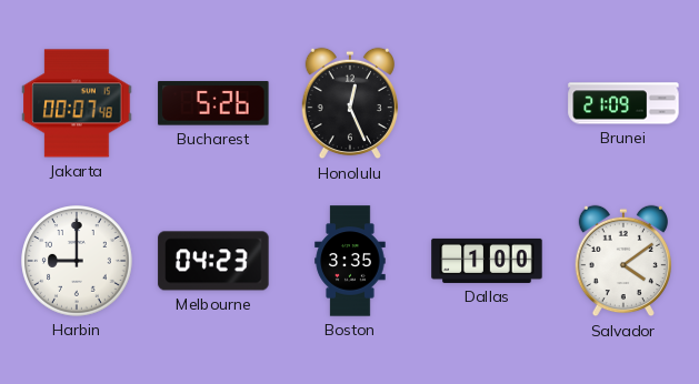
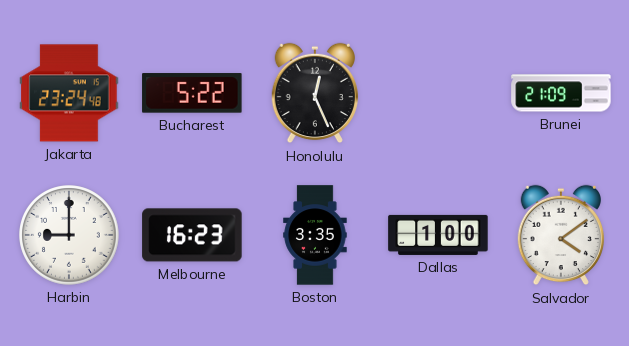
Jakarta: 00:07 -> 23:24 (69, 93)
Bucharest: 5:26 -> 5:22 (192, 93)
Melbourne: 04:23 -> 16:23 (192, 235)
